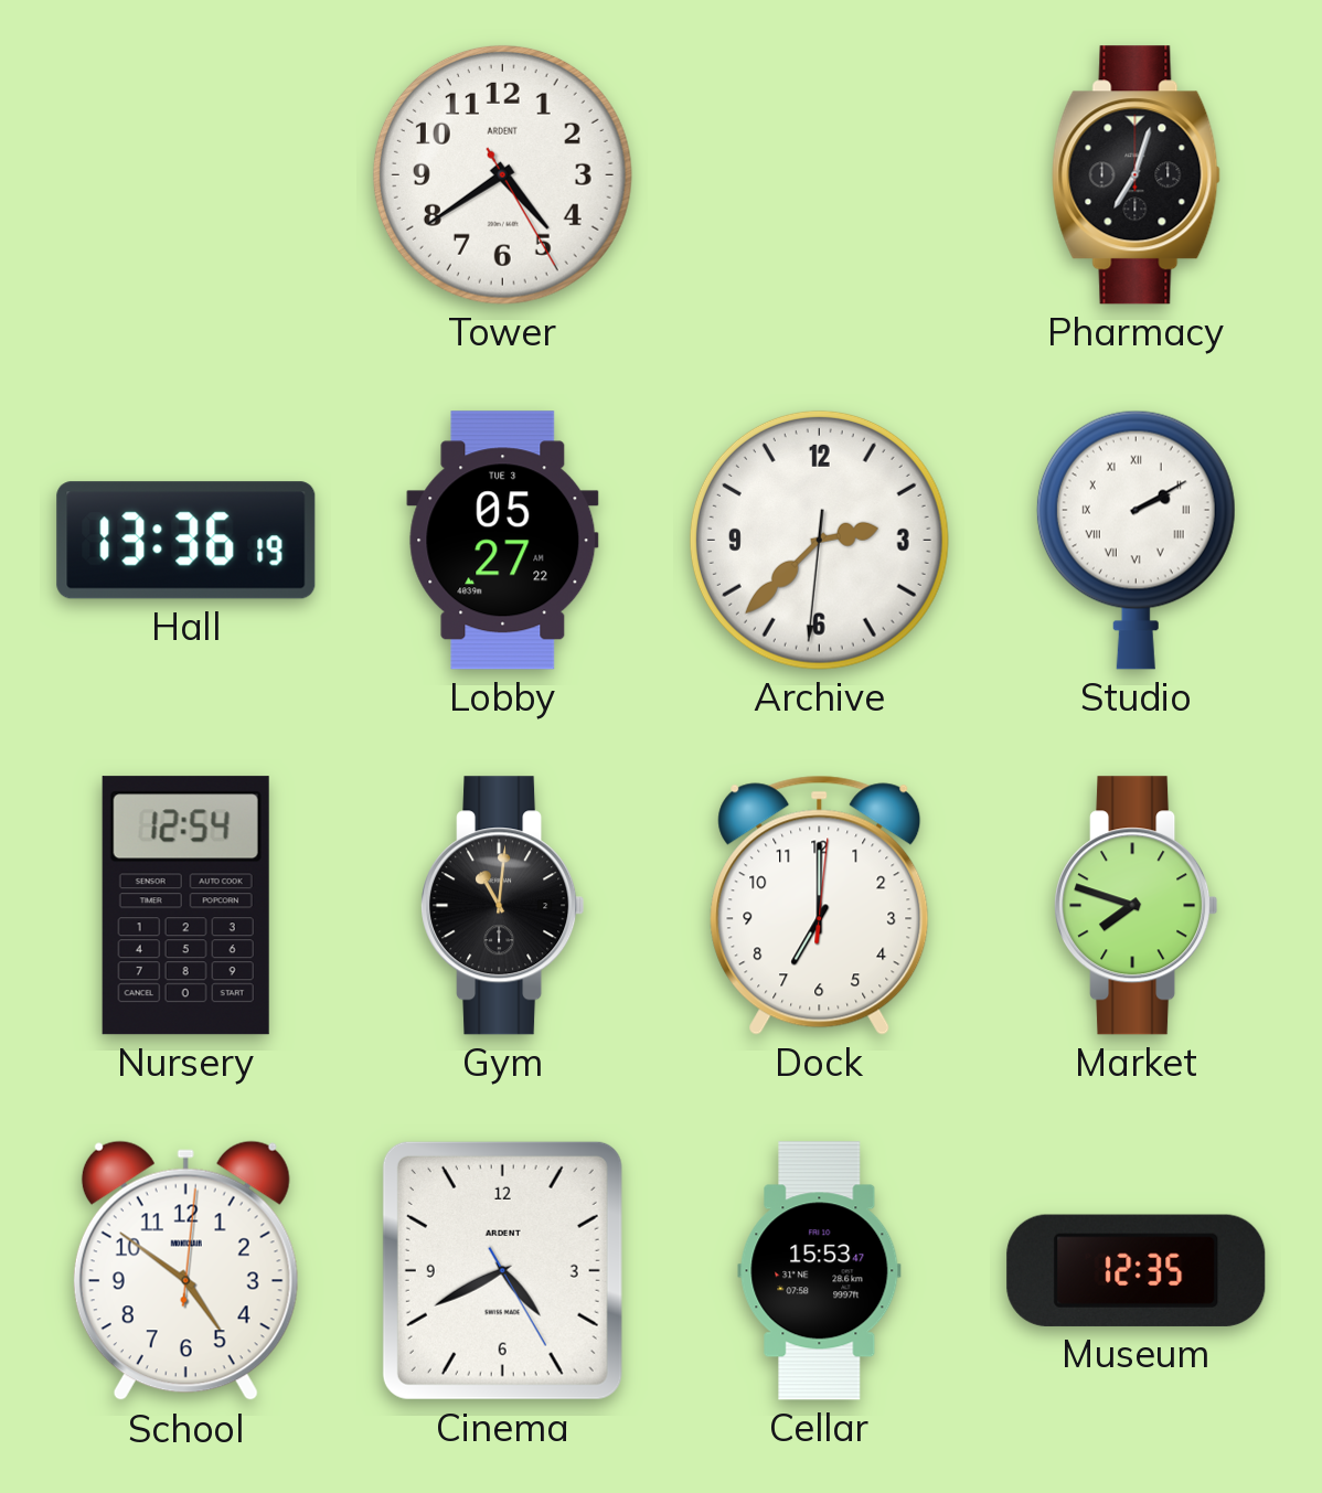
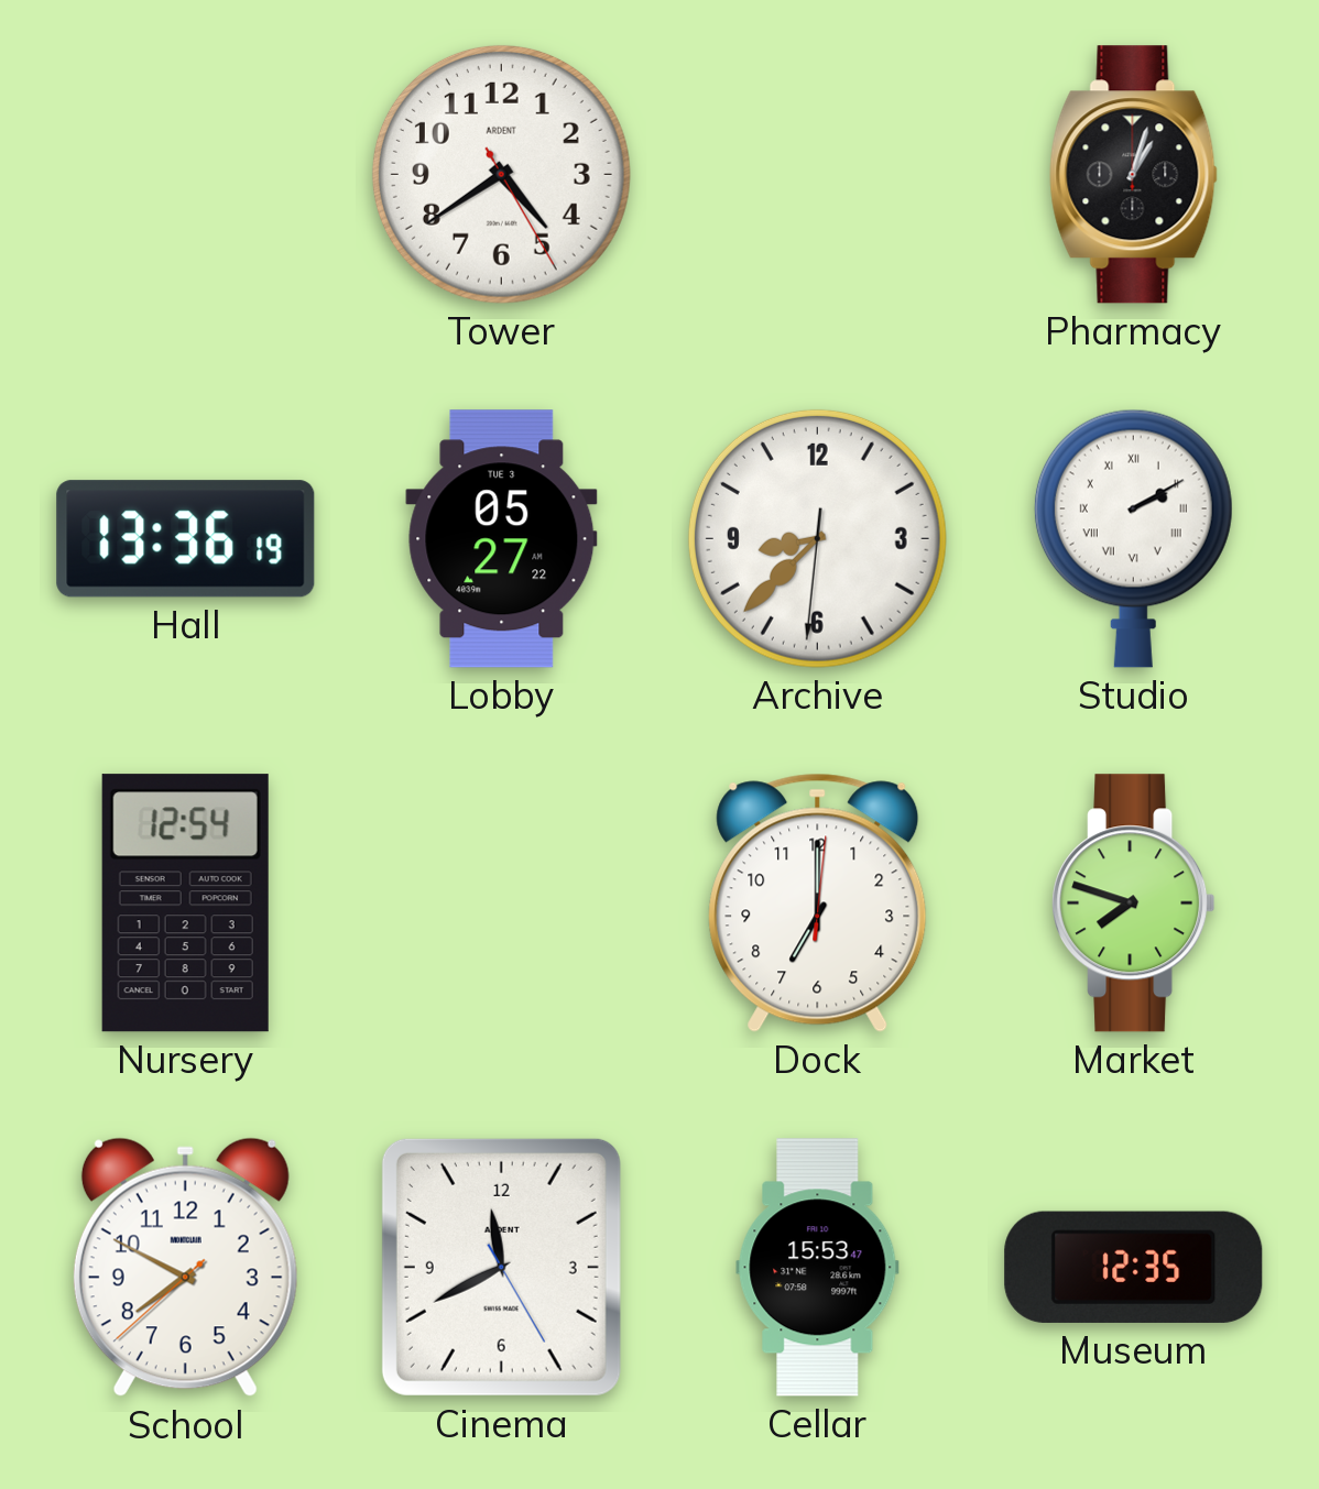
Pharmacy: 7:03 -> 1:03 (1134, 175)
Archive: 2:37 -> 8:37 (817, 538)
Gym: 11:01 -> none (503, 906)
School: 4:51 -> 7:49 (185, 1268)
Cinema: 4:40 -> 11:40 (501, 1267)
